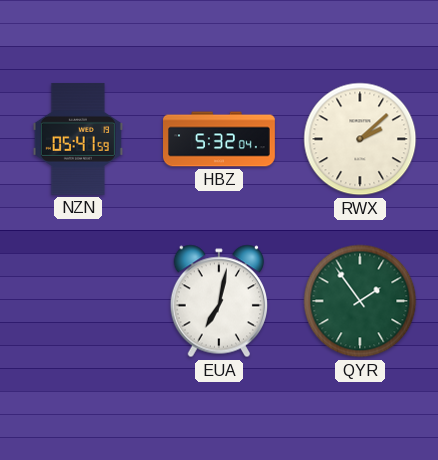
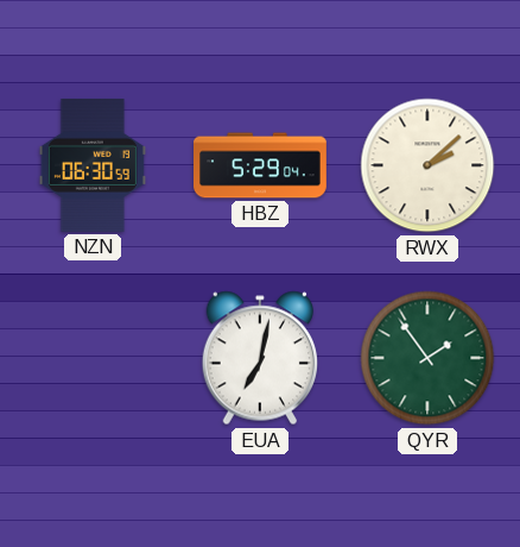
NZN: 05:41 -> 06:30 (93, 165)
HBZ: 5:32 -> 5:29 (261, 165)
